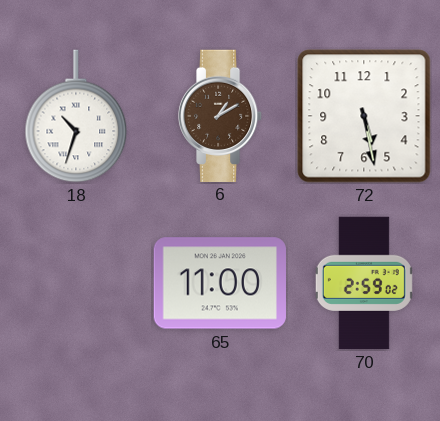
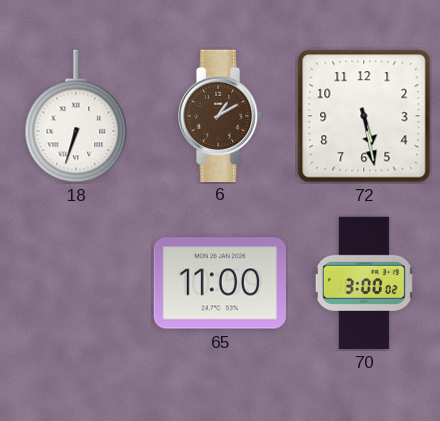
18: 10:33 -> 6:33 (76, 116)
70: 2:59 -> 3:00 (364, 283)
